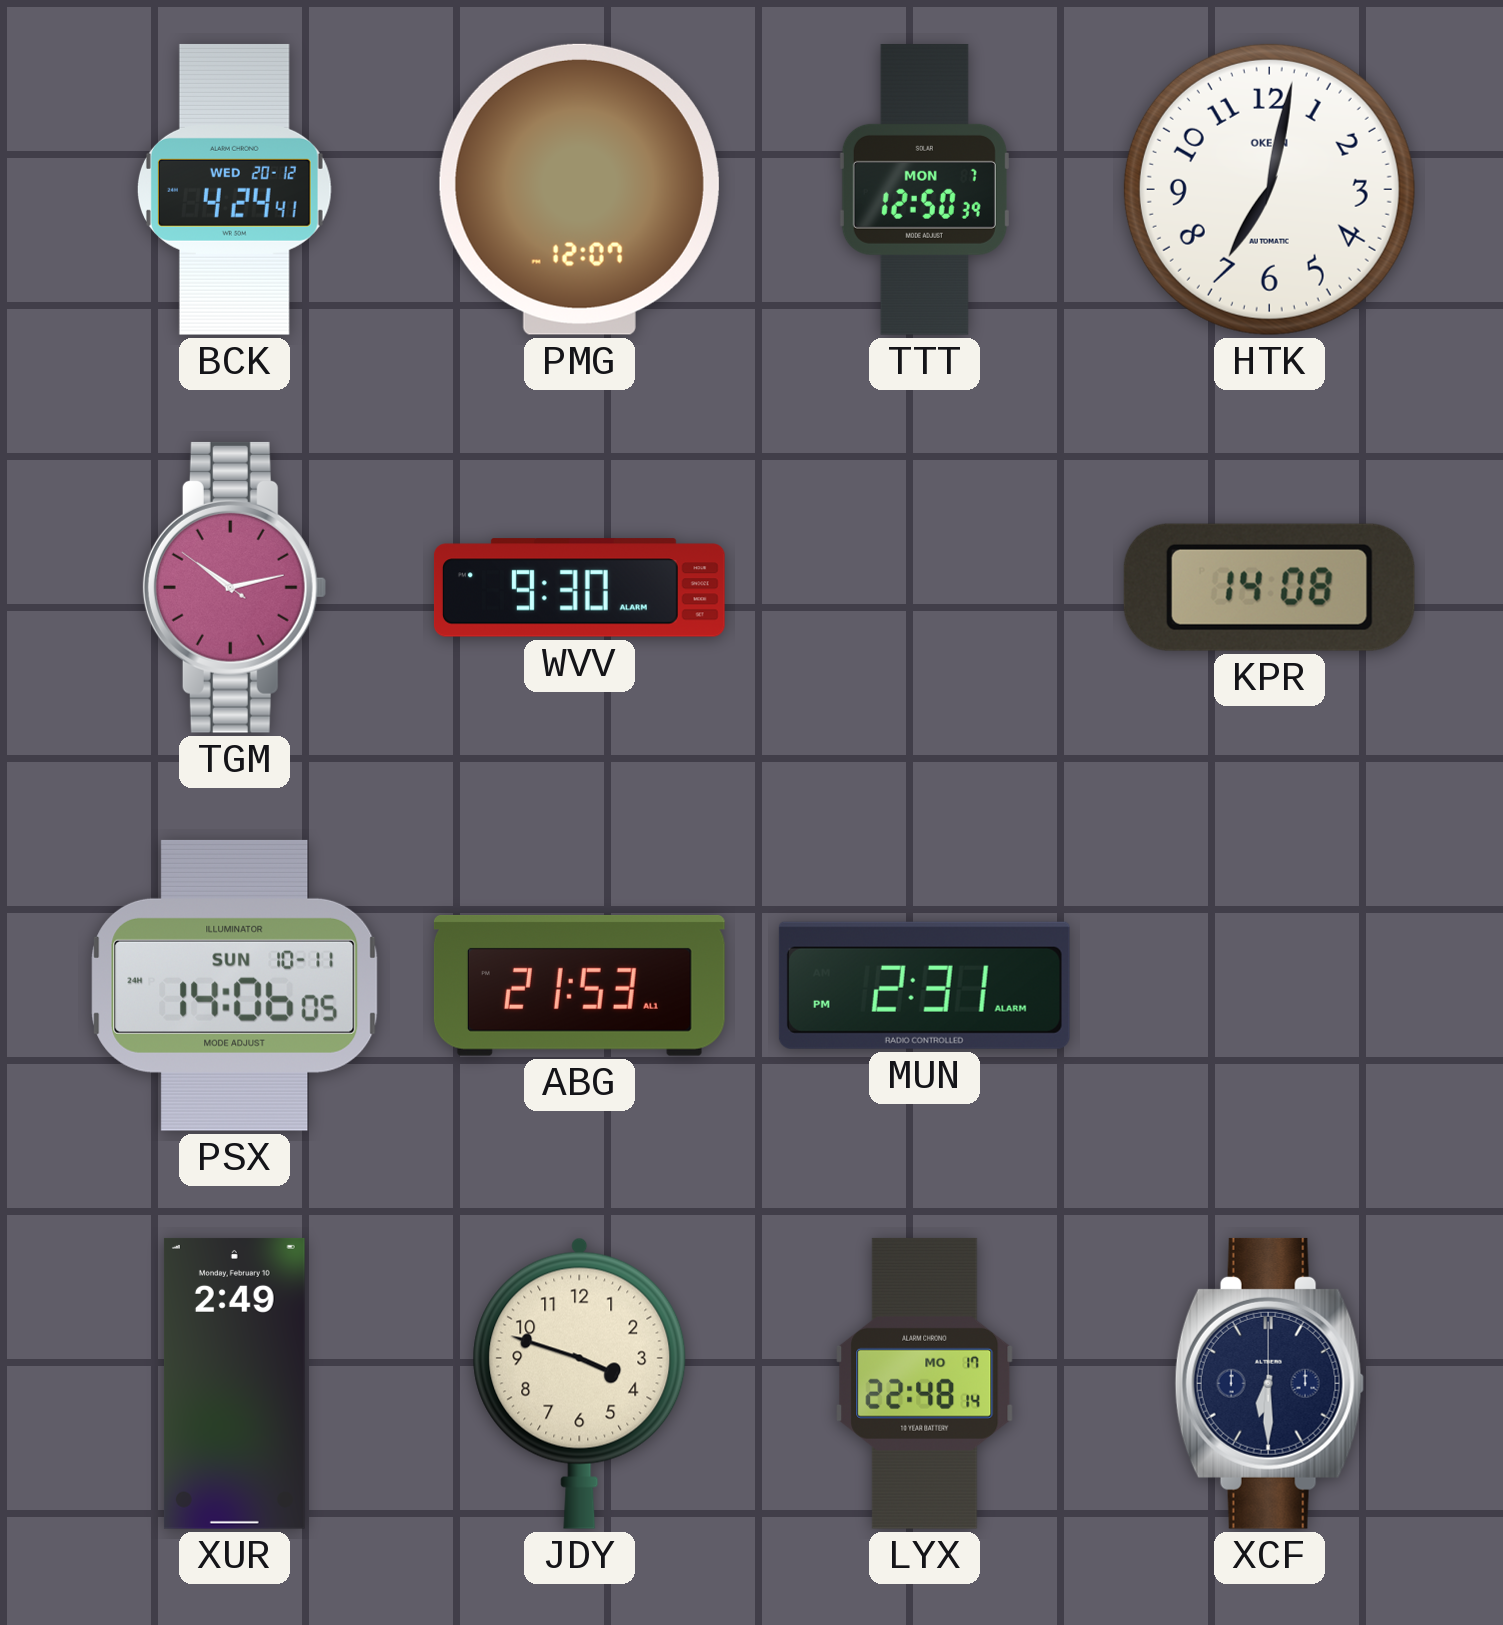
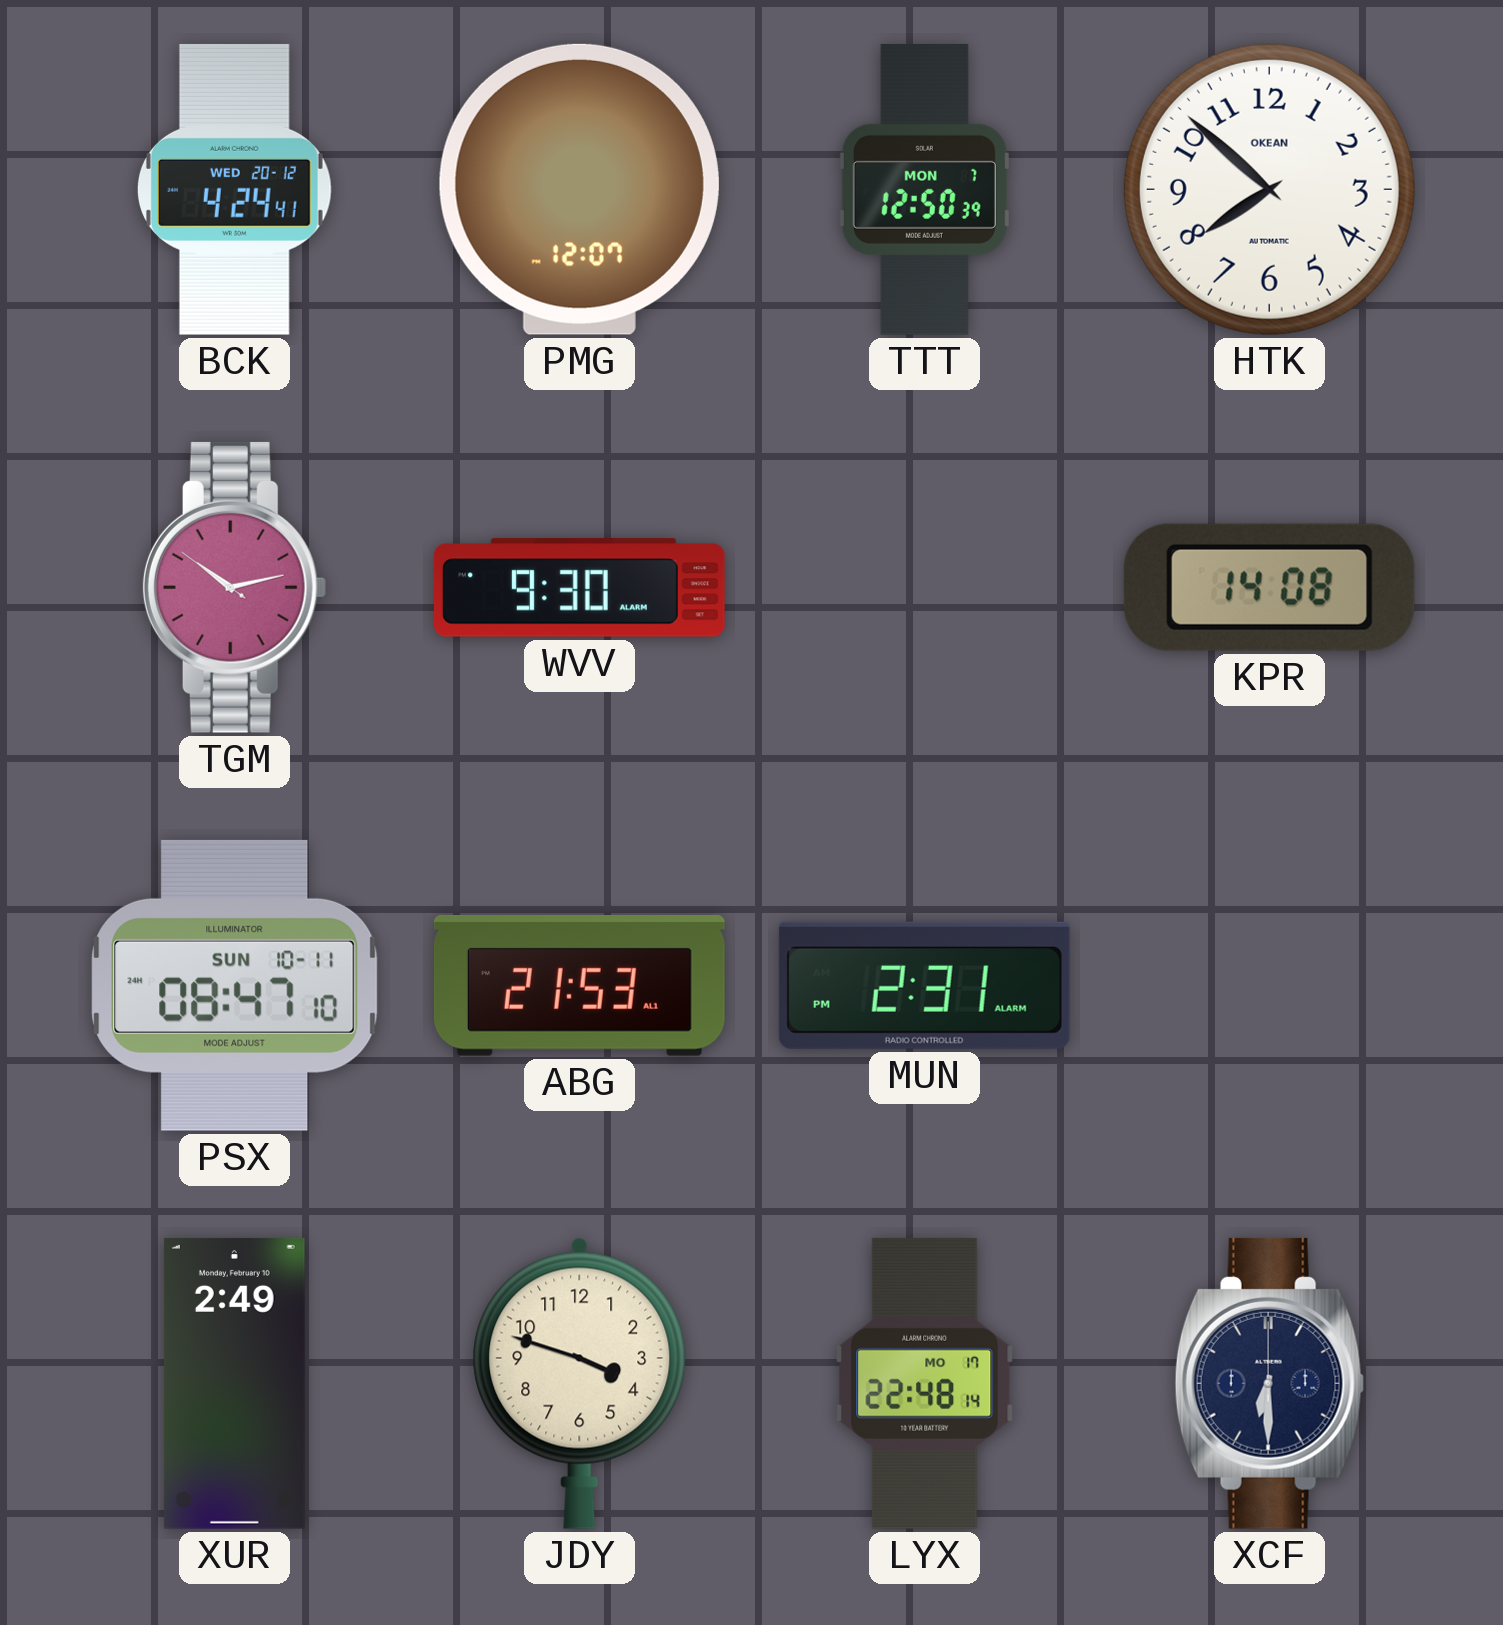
HTK: 7:02 -> 7:52 (1269, 189)
PSX: 14:06 -> 08:47 (235, 985)
